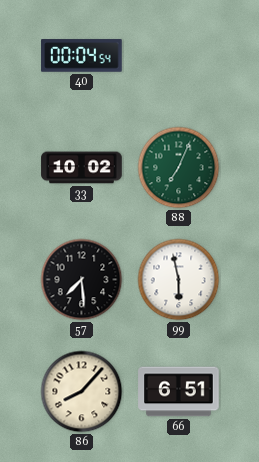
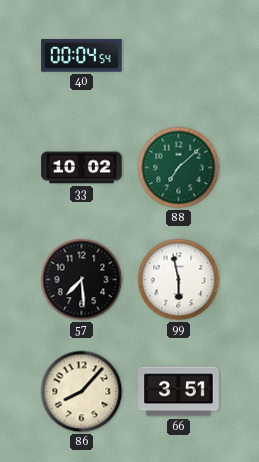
88: 7:04 -> 7:08 (179, 168)
66: 6:51 -> 3:51 (179, 392)
